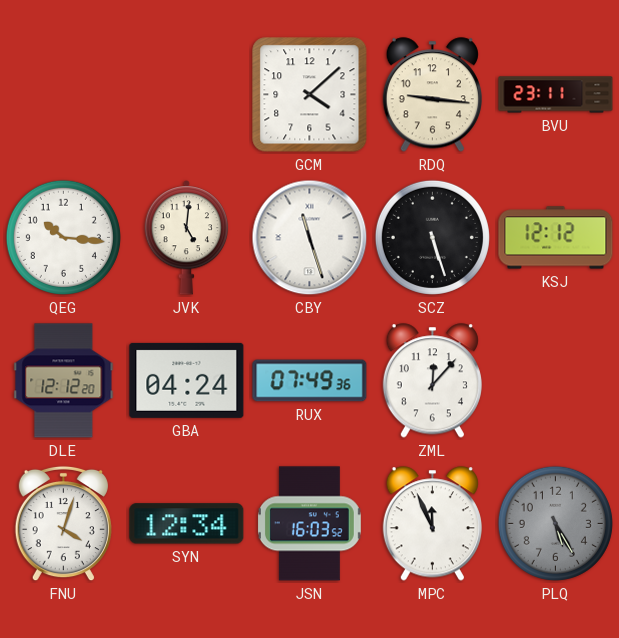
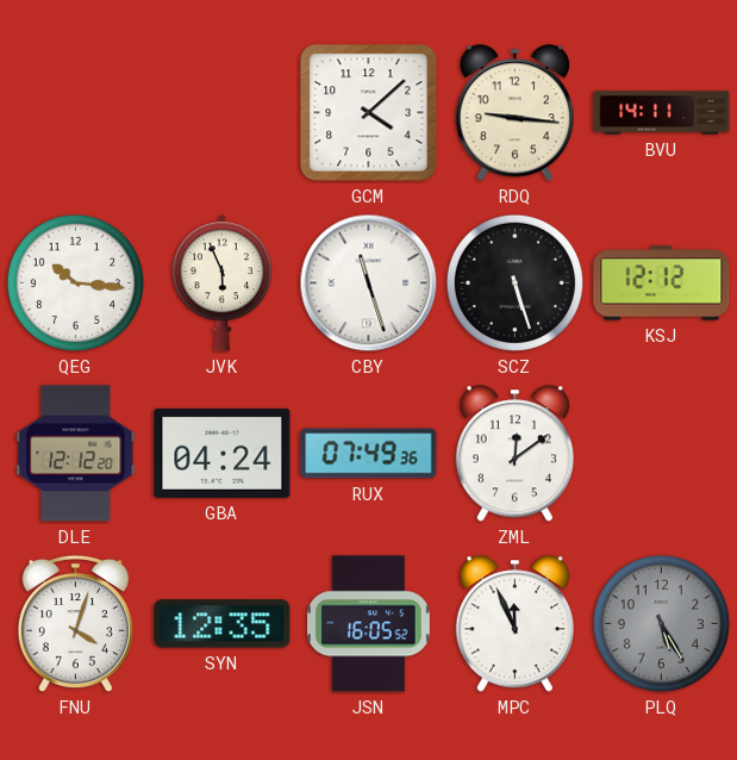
BVU: 23:11 -> 14:11 (662, 113)
JVK: 5:01 -> 5:56 (223, 284)
ZML: 12:07 -> 12:09 (514, 454)
SYN: 12:34 -> 12:35 (223, 624)
JSN: 16:03 -> 16:05 (368, 624)
